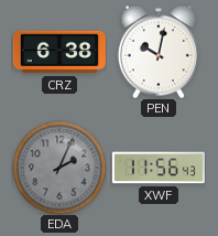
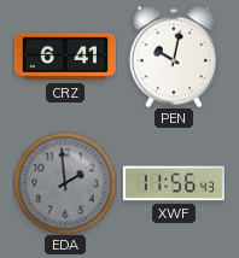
CRZ: 6:38 -> 6:41 (65, 57)
EDA: 2:04 -> 1:59 (65, 183)
